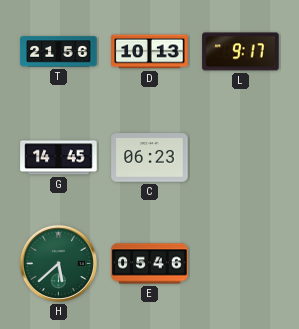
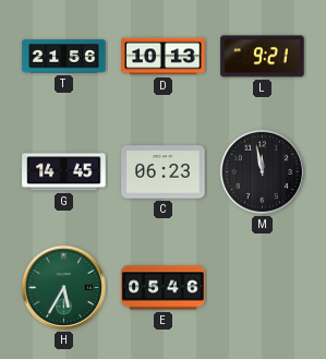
L: 9:17 -> 9:21 (263, 57)
M: none -> 11:58 (262, 171)
H: 5:38 -> 5:35 (63, 287)
